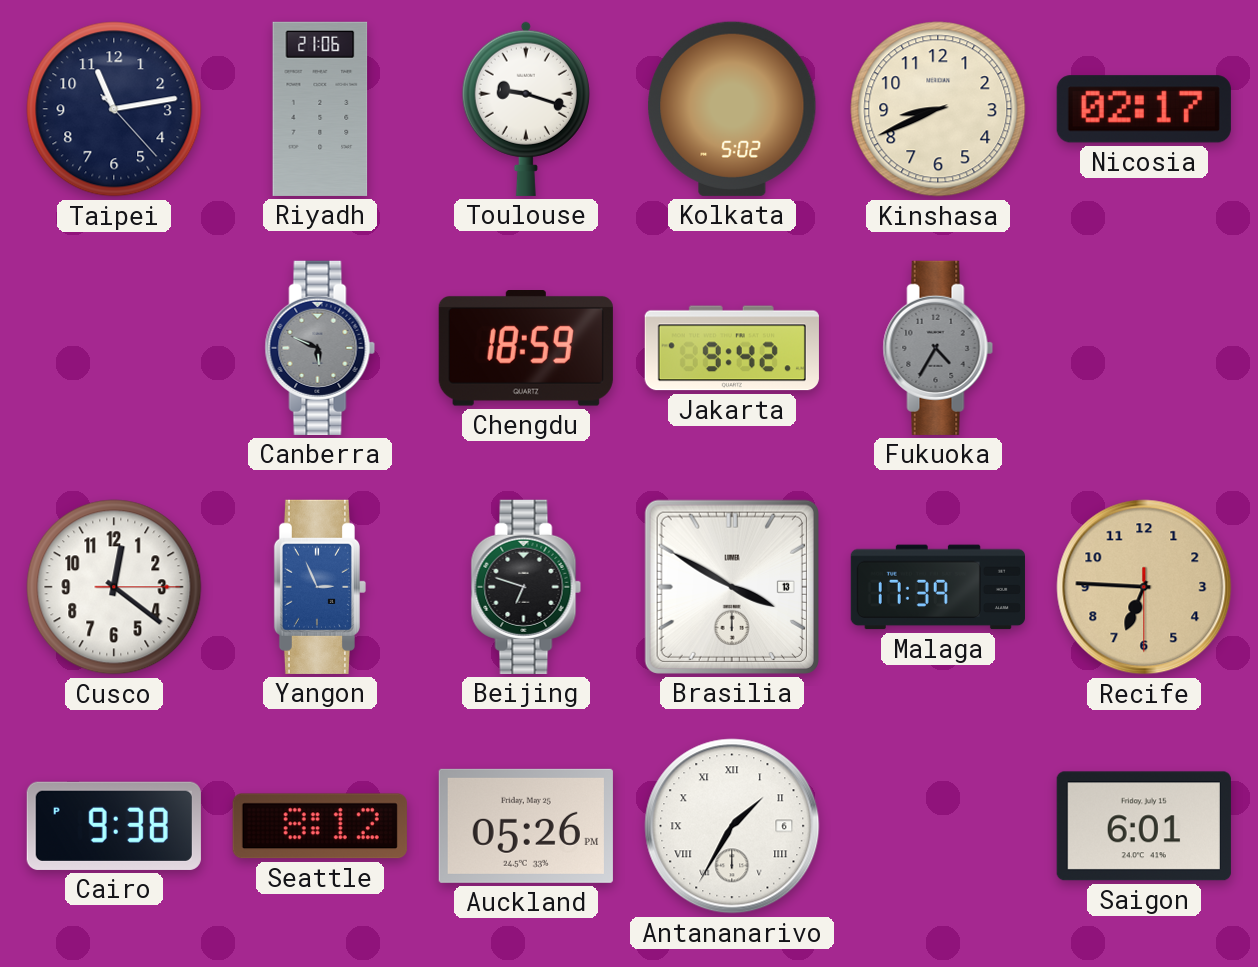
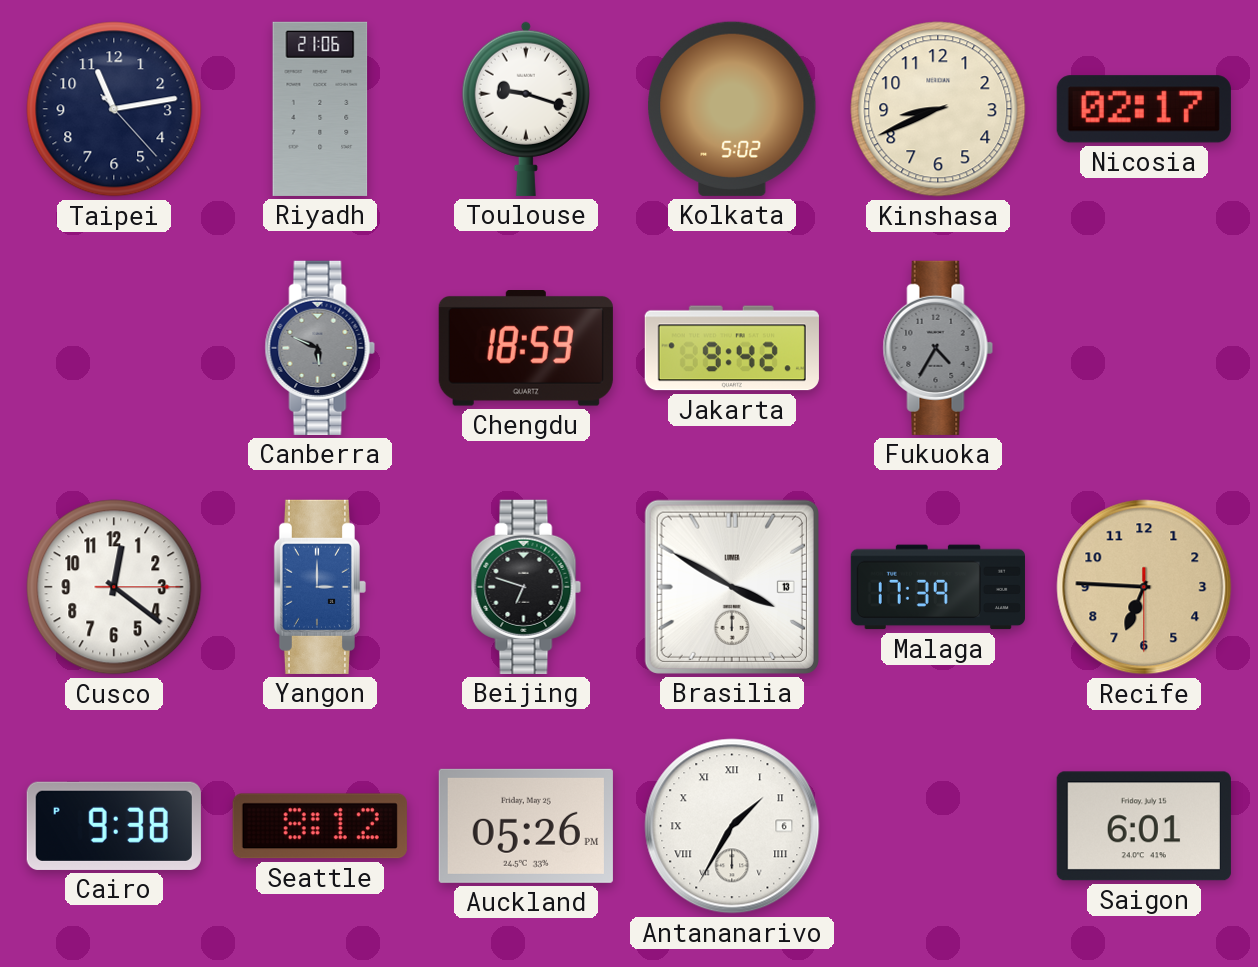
Yangon: 2:56 -> 3:00 (319, 587)
